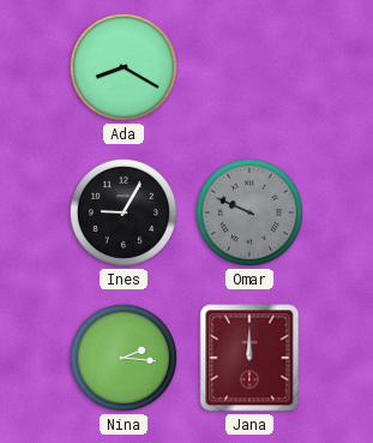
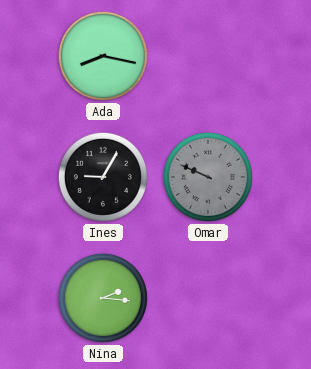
Ada: 8:20 -> 8:17 (103, 56)
Jana: 12:00 -> none (249, 358)
